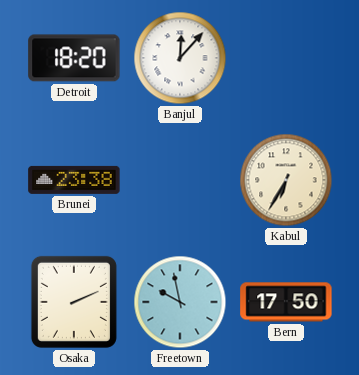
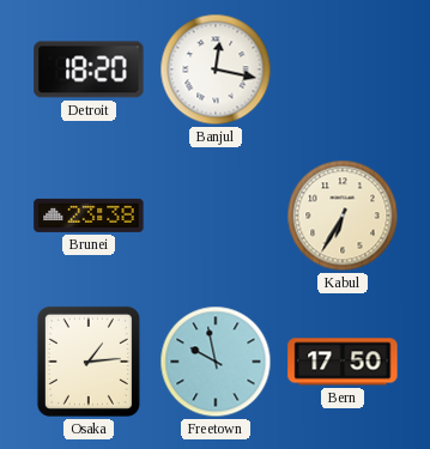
Banjul: 12:07 -> 12:17 (216, 69)
Osaka: 2:11 -> 1:14 (89, 362)
